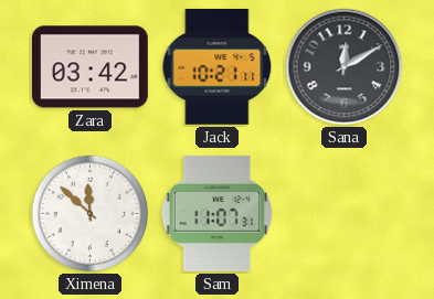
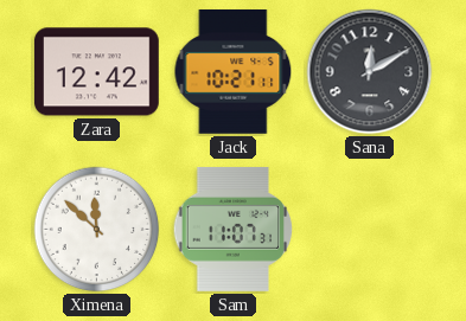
Zara: 03:42 -> 12:42 (97, 72)
